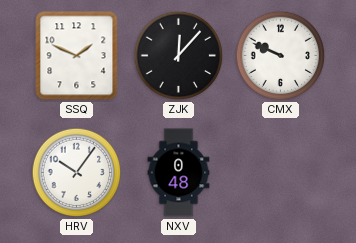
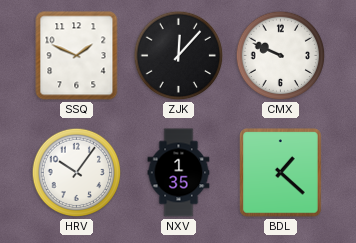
NXV: 0:48 -> 1:35 (179, 173)
BDL: none -> 1:22 (281, 173)
